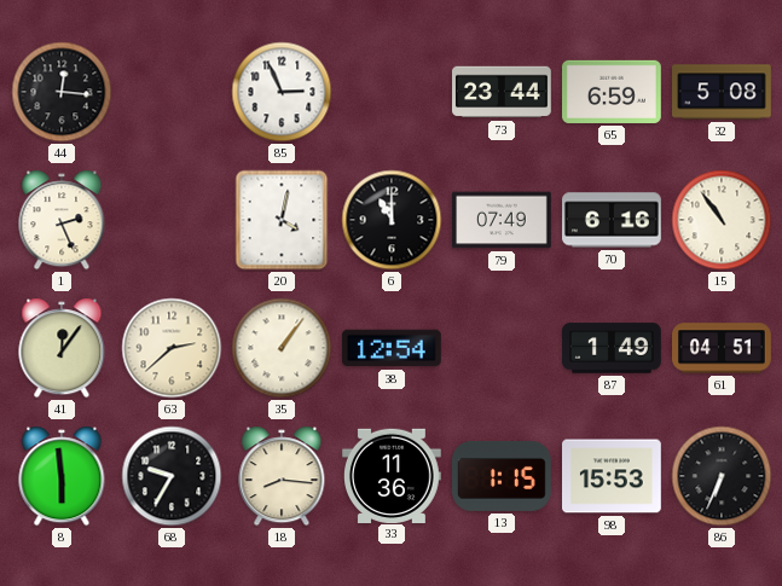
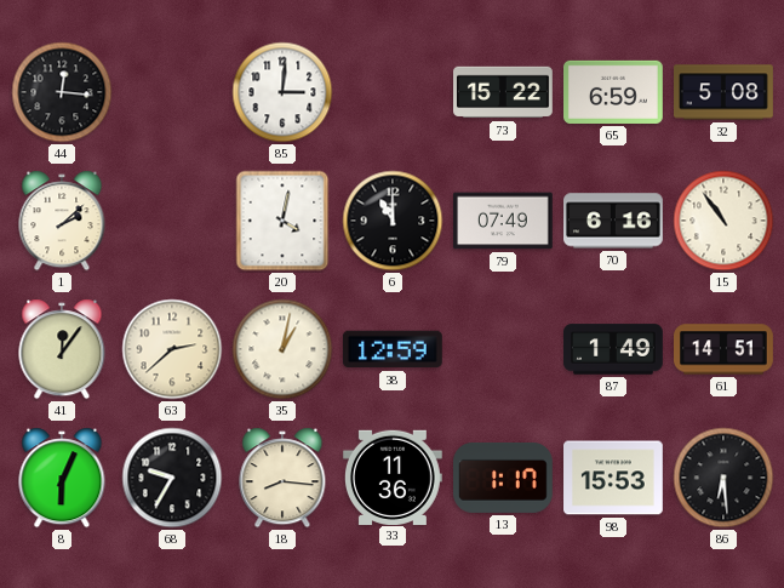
85: 2:56 -> 3:01 (282, 92)
73: 23:44 -> 15:22 (504, 92)
1: 2:26 -> 2:08 (62, 221)
35: 1:06 -> 1:02 (282, 349)
38: 12:54 -> 12:59 (393, 349)
61: 04:51 -> 14:51 (725, 349)
8: 5:59 -> 6:04 (62, 478)
13: 1:15 -> 1:17 (504, 478)
86: 6:34 -> 6:29 (723, 478)
